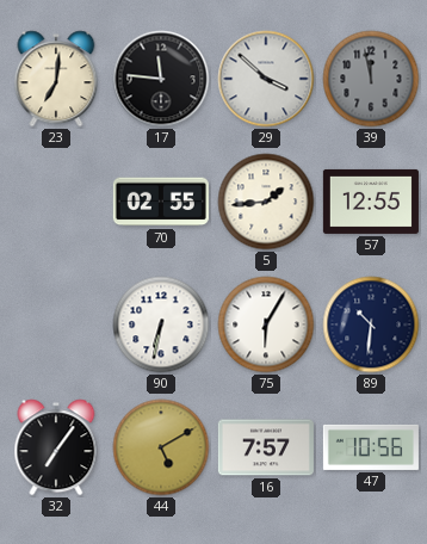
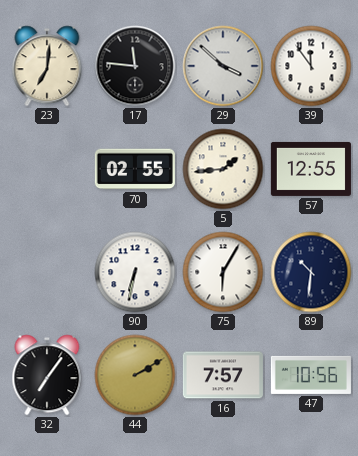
39: 11:58 -> 11:54 (311, 66)
39 dial: grey -> white (311, 66)
44: 5:10 -> 2:10 (135, 375)
